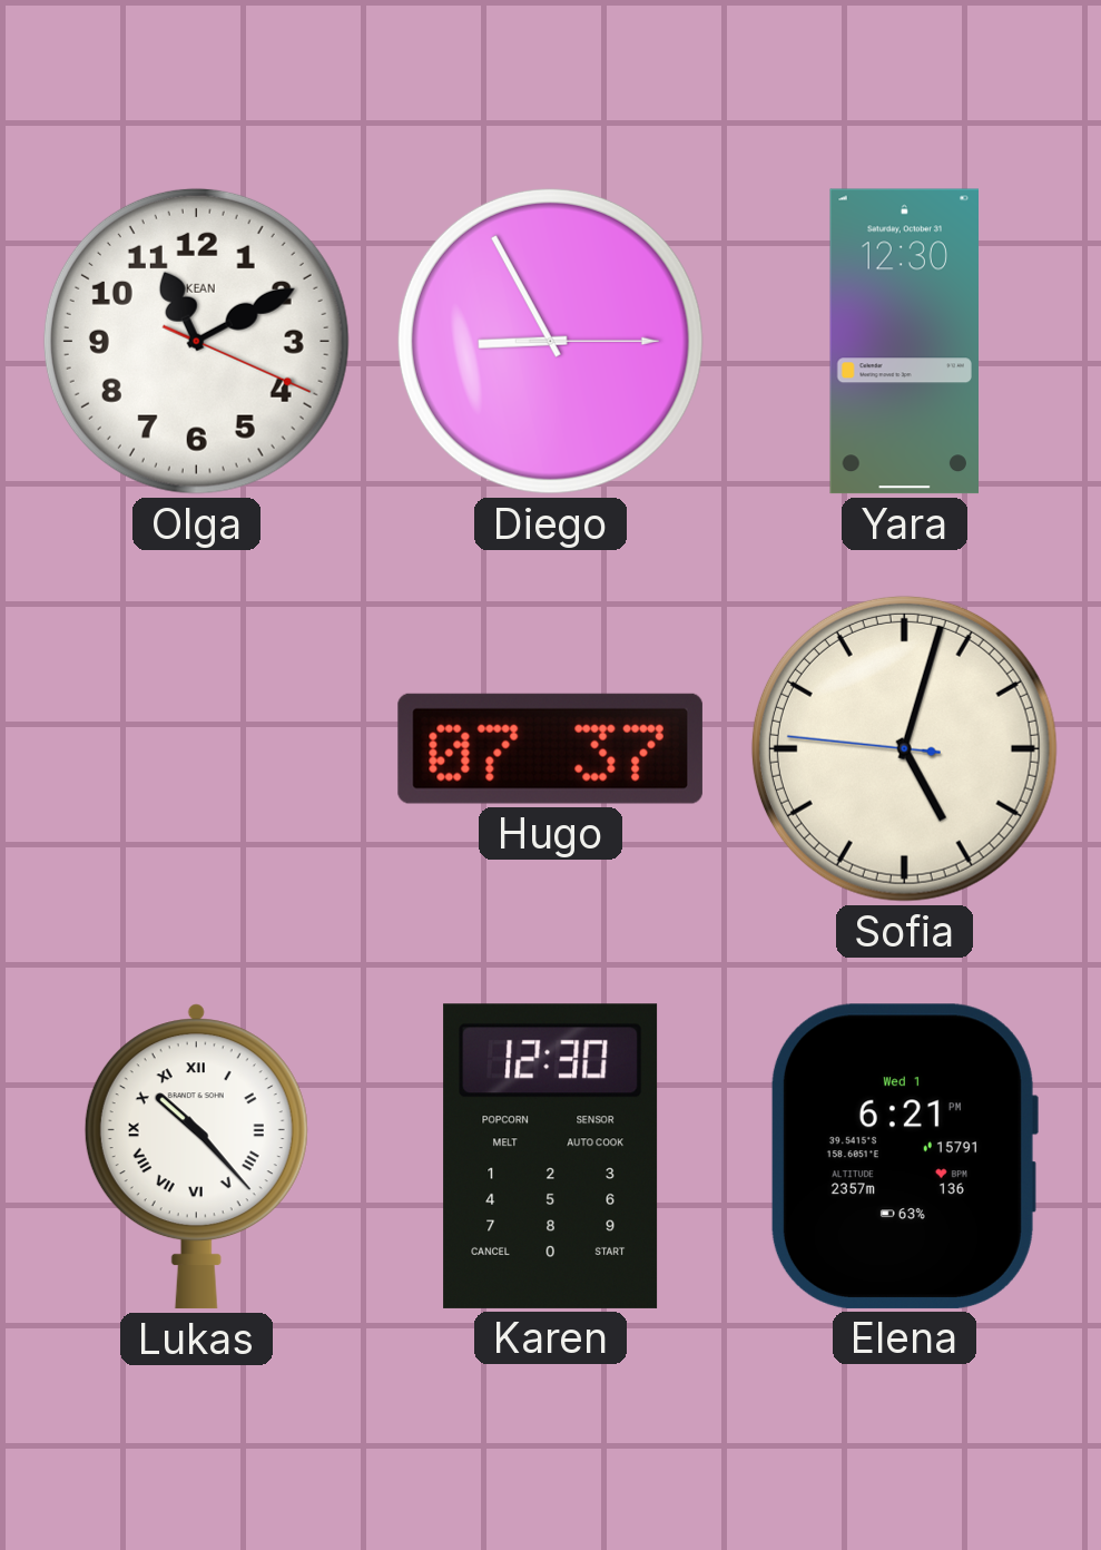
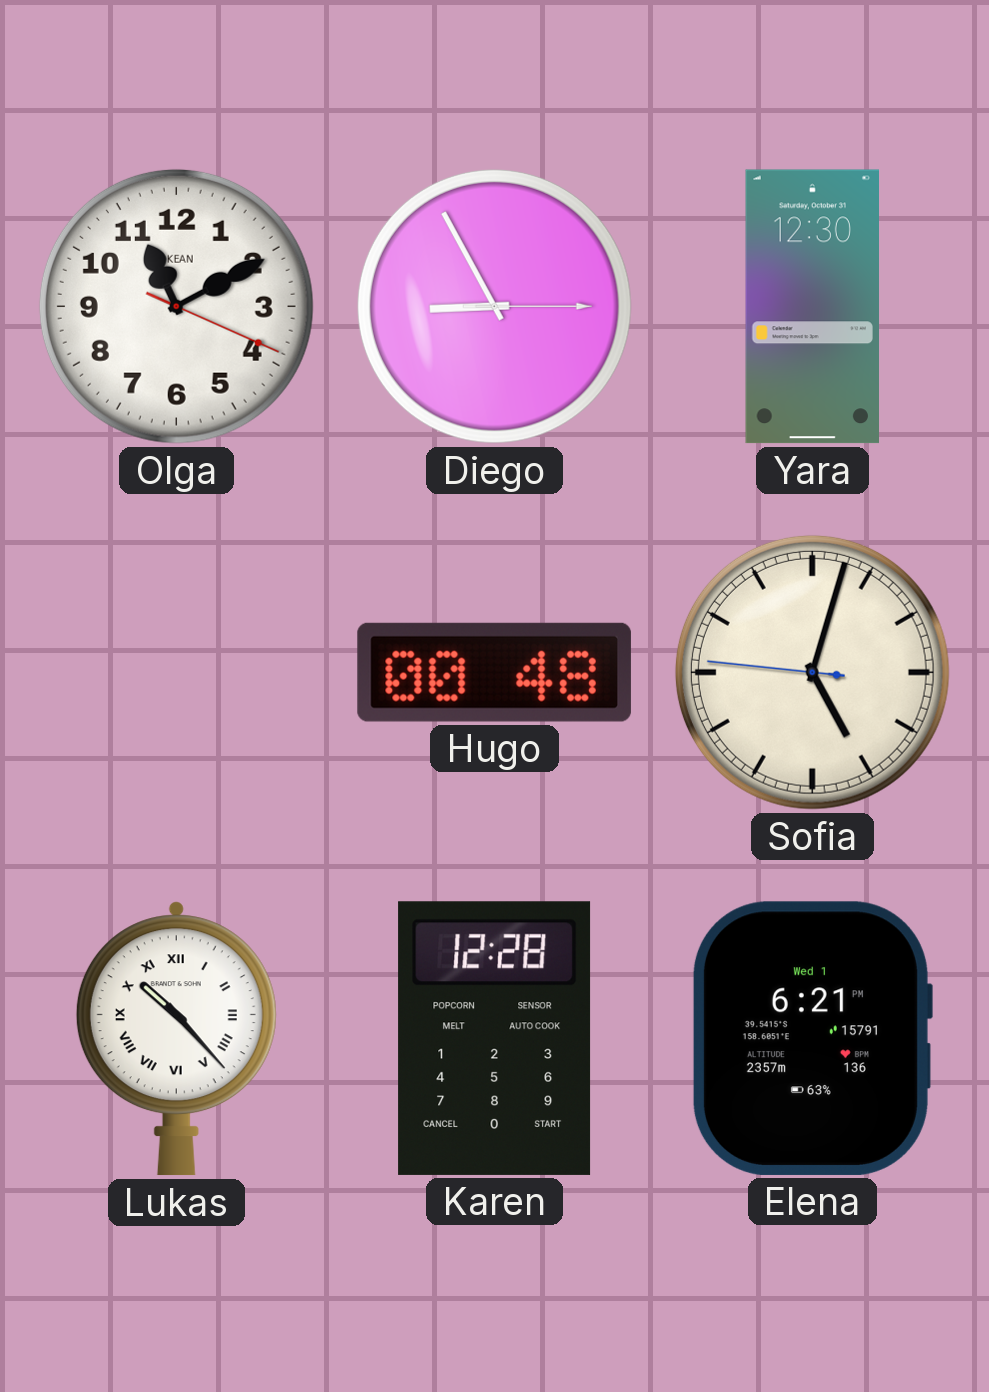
Hugo: 07:37 -> 00:48 (494, 672)
Karen: 12:30 -> 12:28 (495, 1038)
